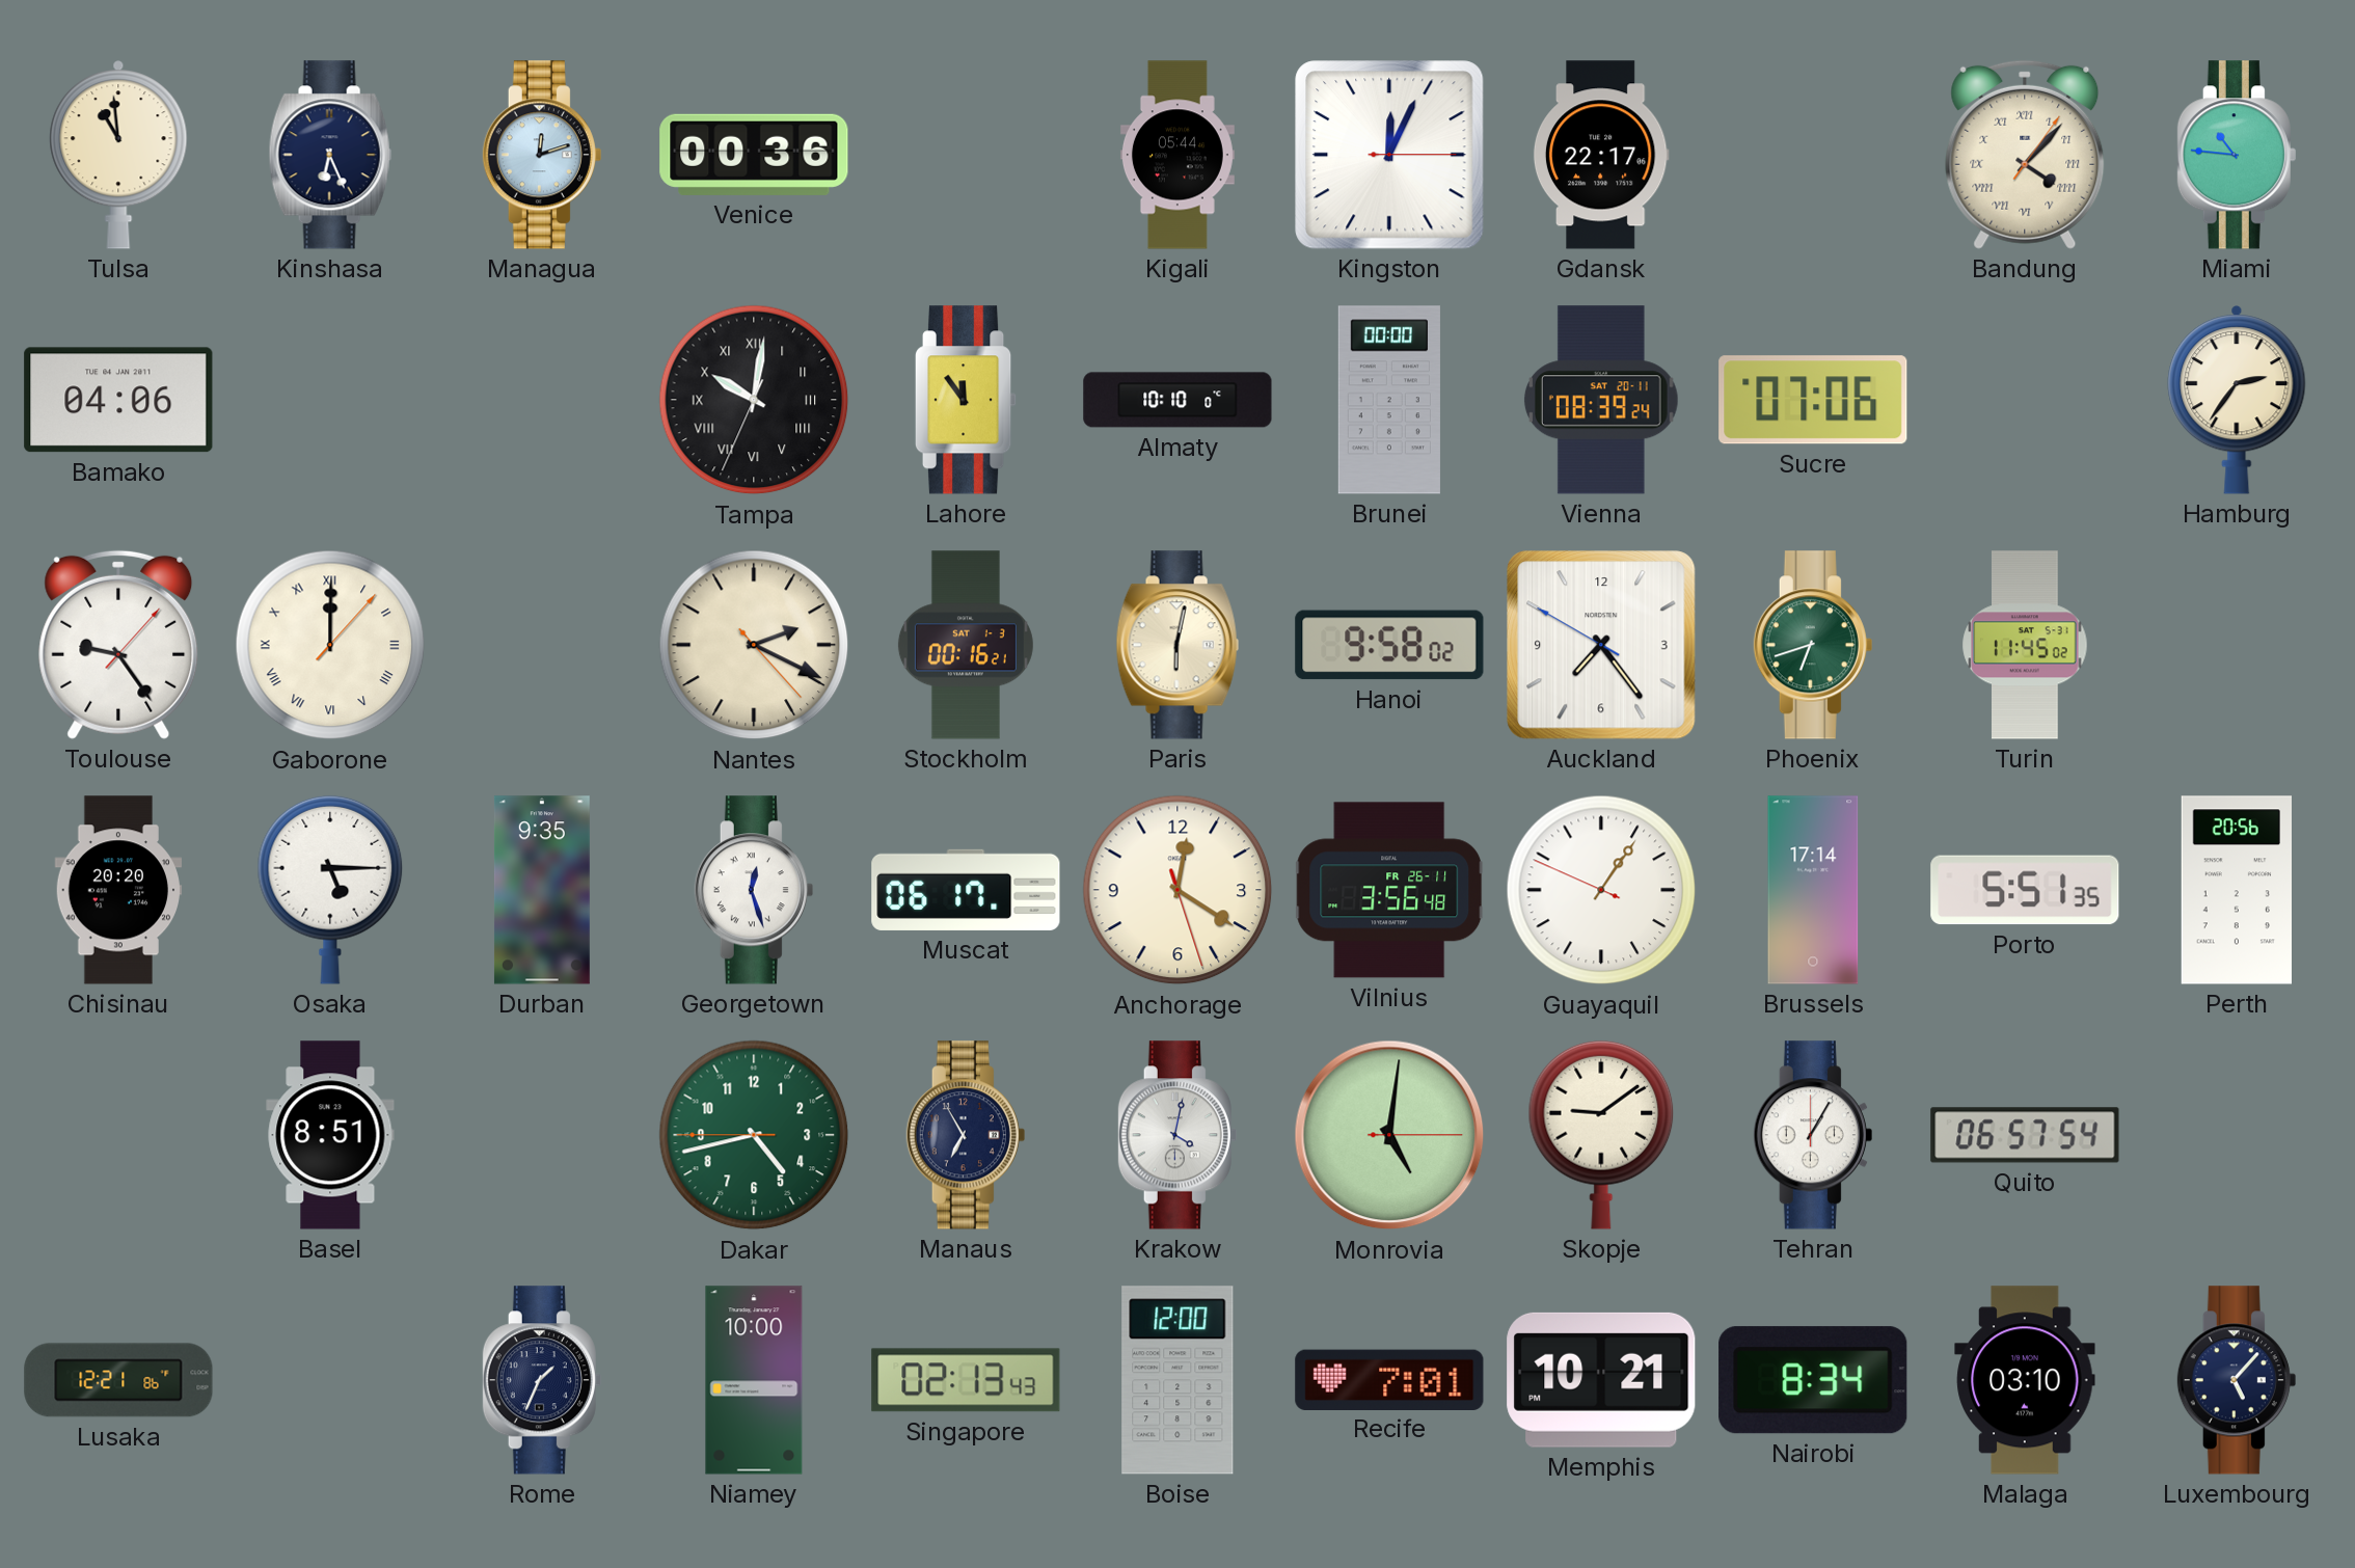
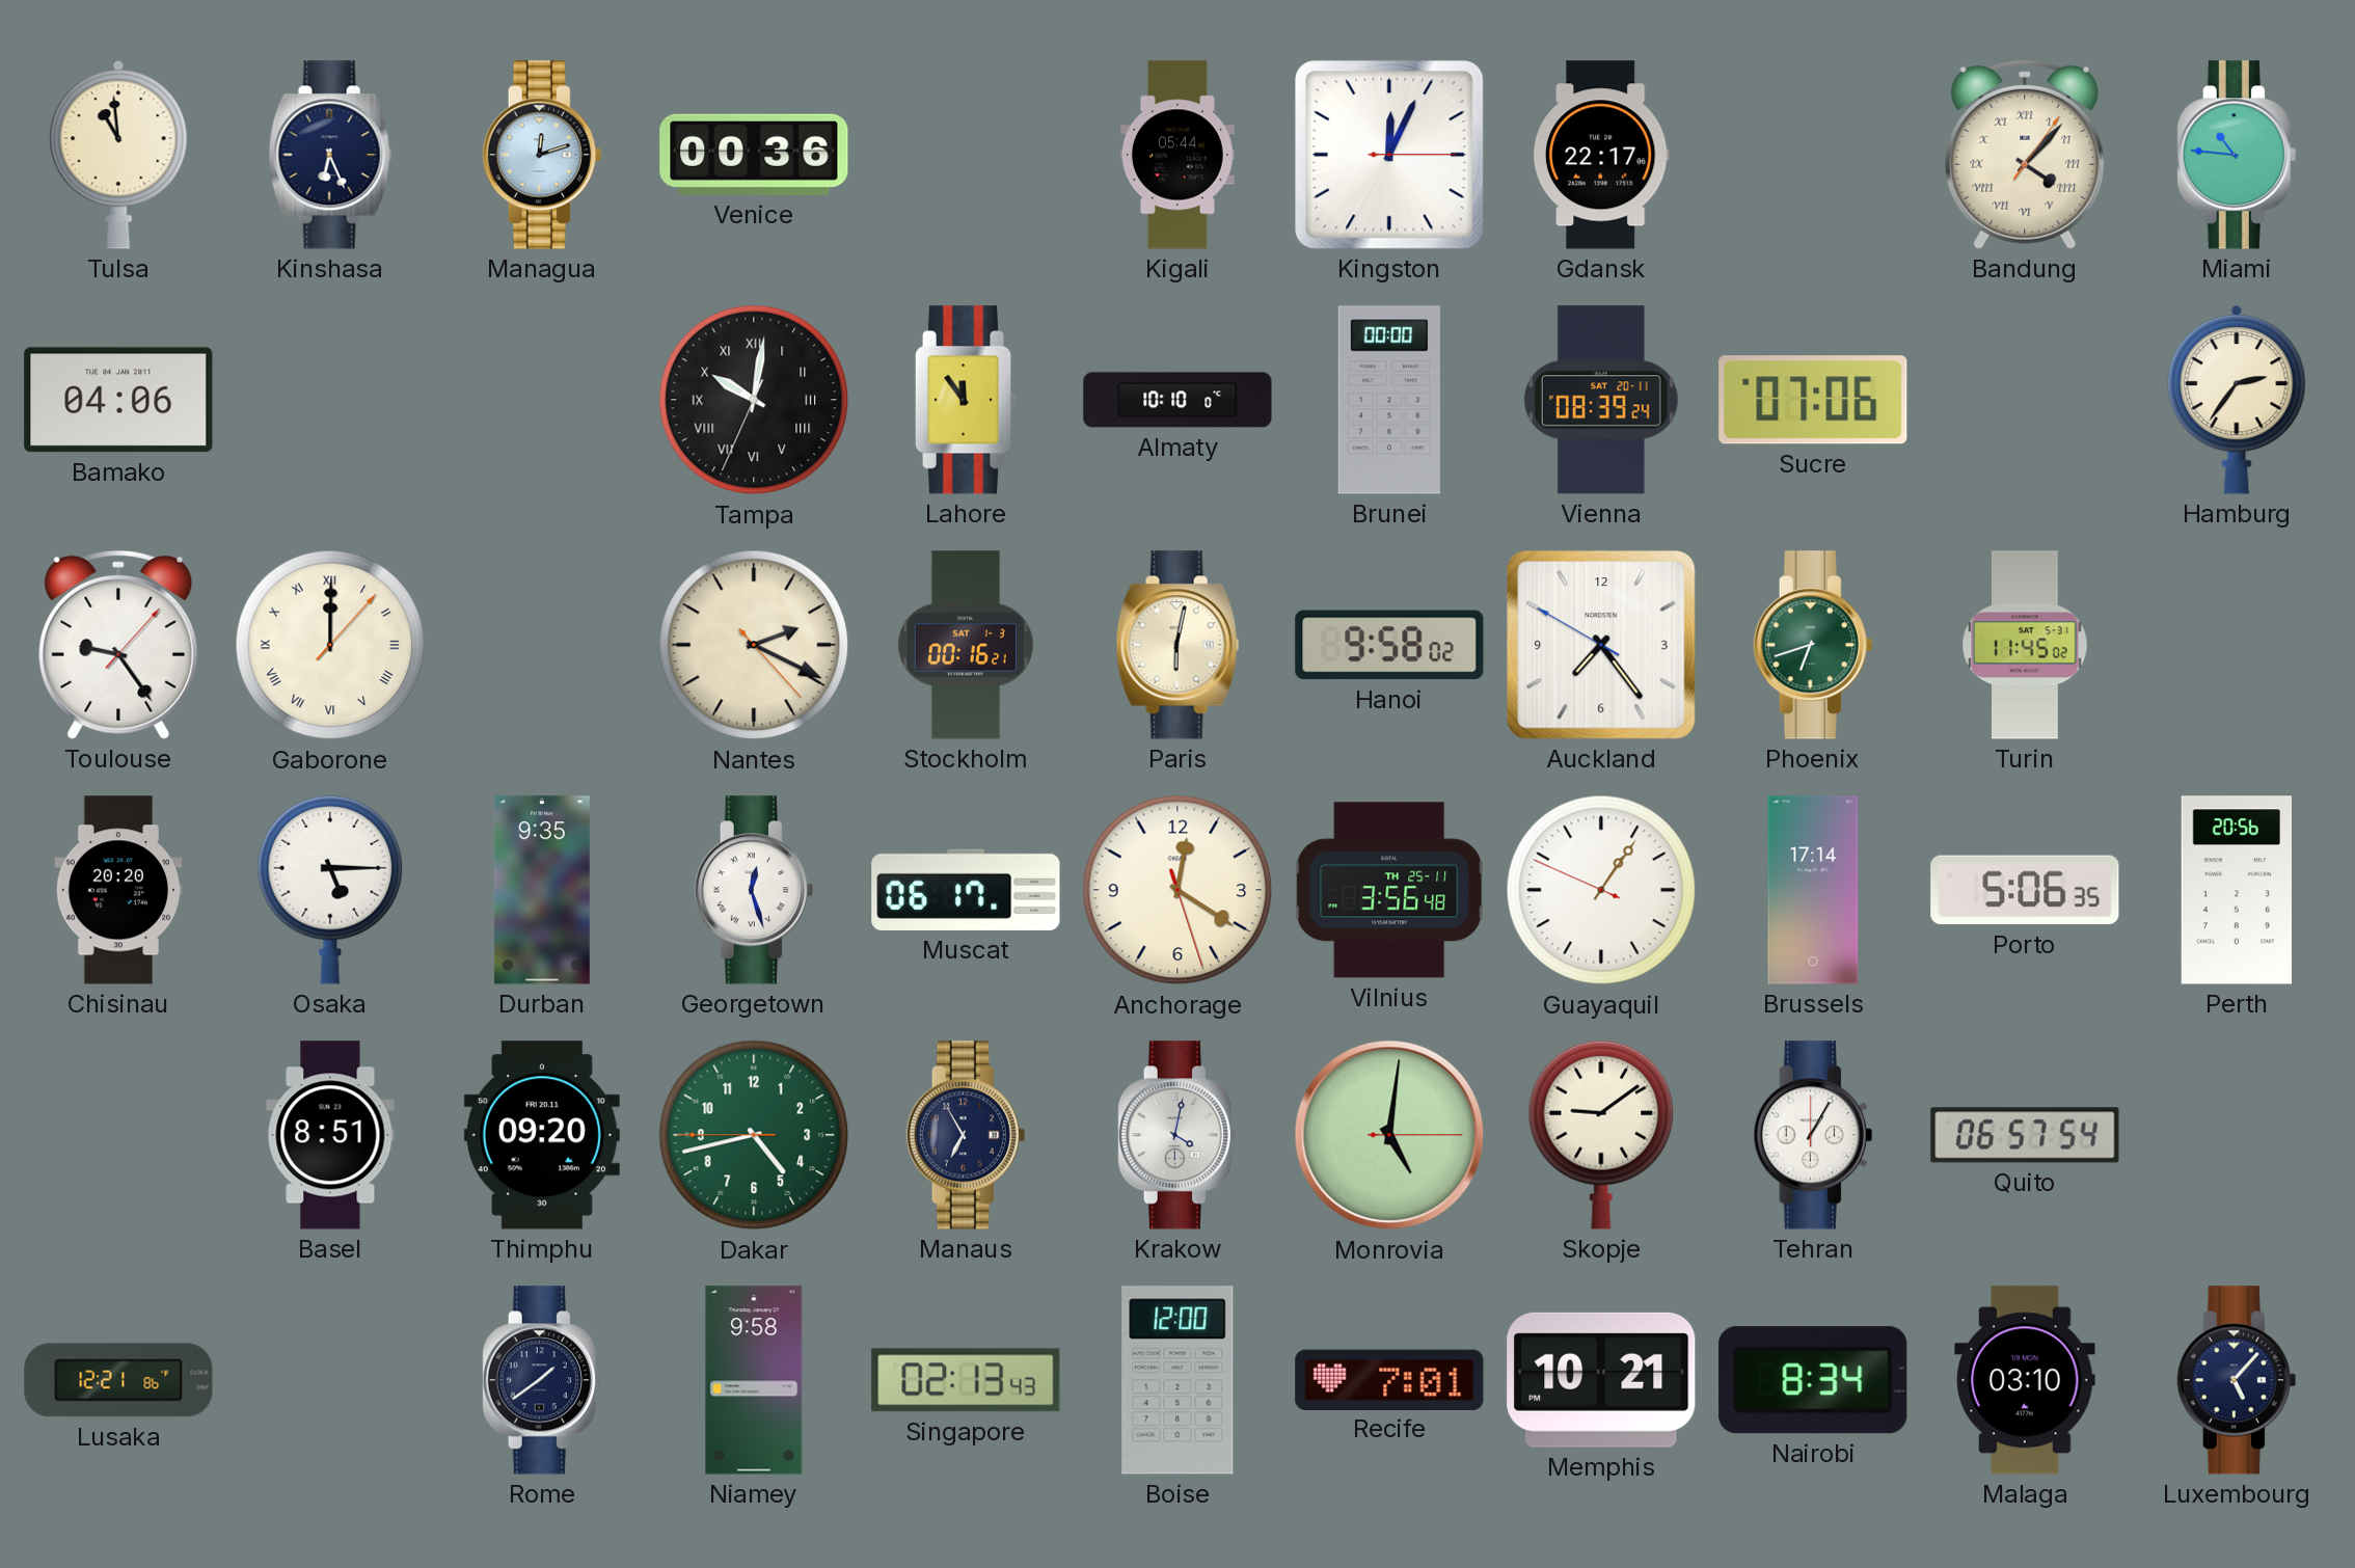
Vilnius date: FR 26-11 -> TH 25-11 (1389, 890)
Porto: 5:51 -> 5:06 (2025, 890)
Thimphu: none -> 09:20 (542, 1135)
Rome: 1:34 -> 1:39 (542, 1380)
Niamey: 10:00 -> 9:58 (754, 1380)
